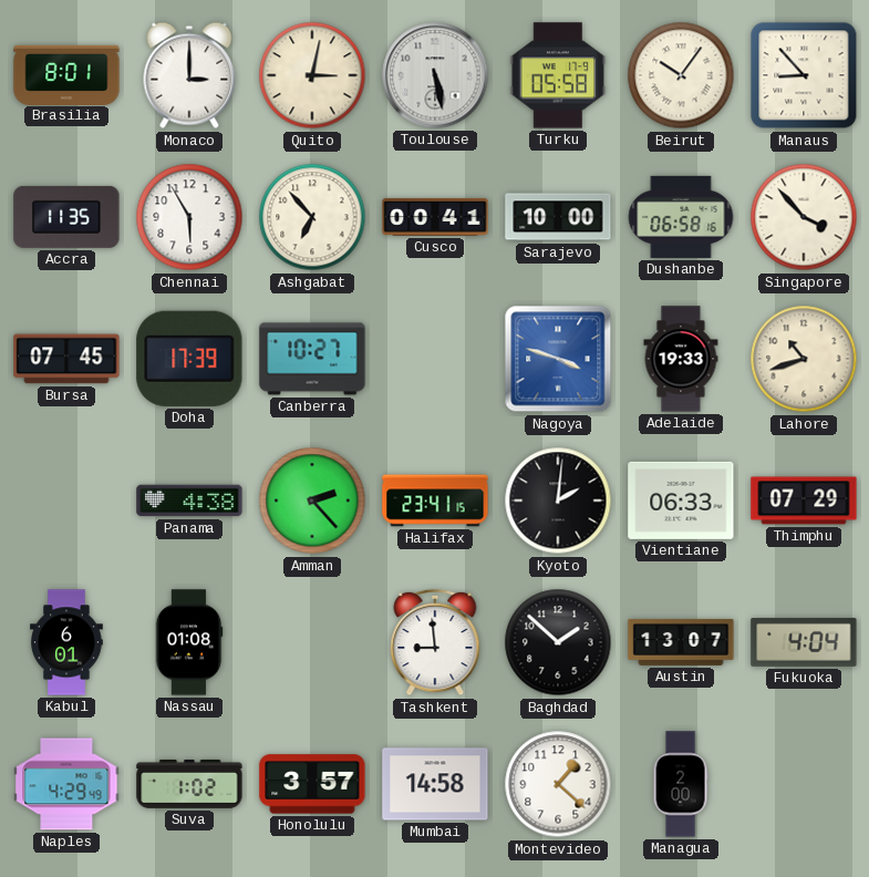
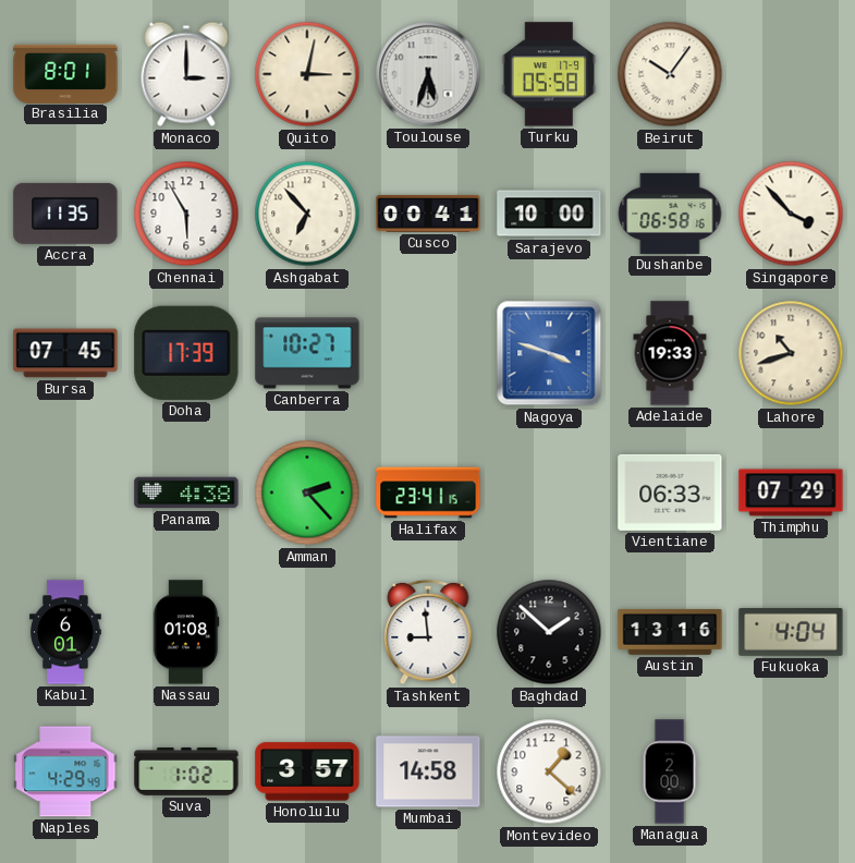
Toulouse: 5:28 -> 5:33 (428, 74)
Manaus: 8:53 -> none (804, 75)
Kyoto: 2:01 -> none (558, 501)
Austin: 13:07 -> 13:16 (670, 632)
